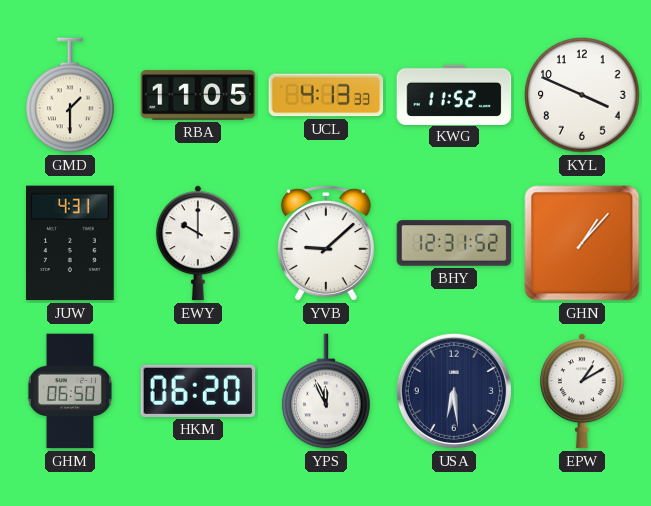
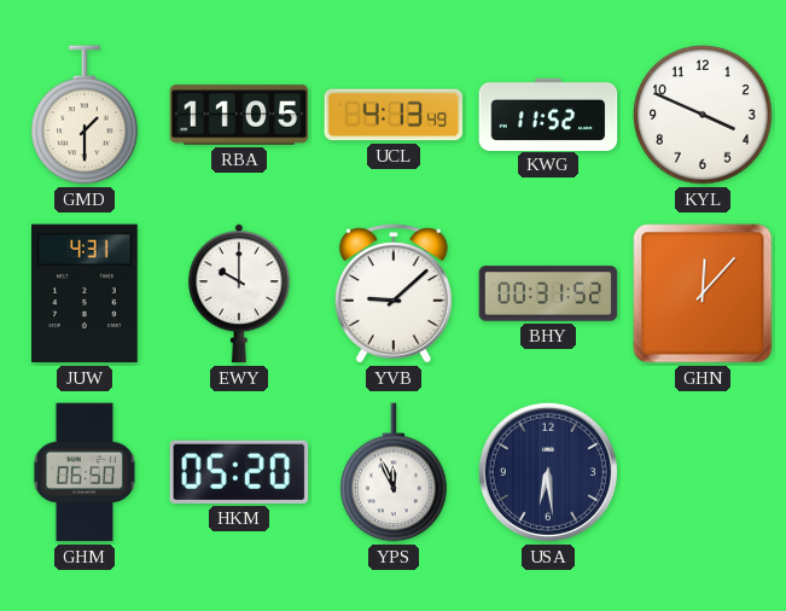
UCL: 4:13:33 -> 4:13:49 (394, 115)
BHY: 12:31 -> 00:31 (548, 293)
GHN: 1:07 -> 12:07 (703, 293)
HKM: 06:20 -> 05:20 (239, 472)
EPW: 1:10 -> none (582, 391)
